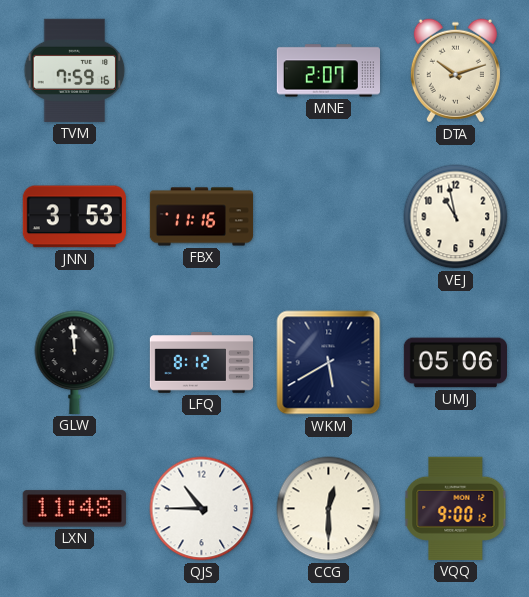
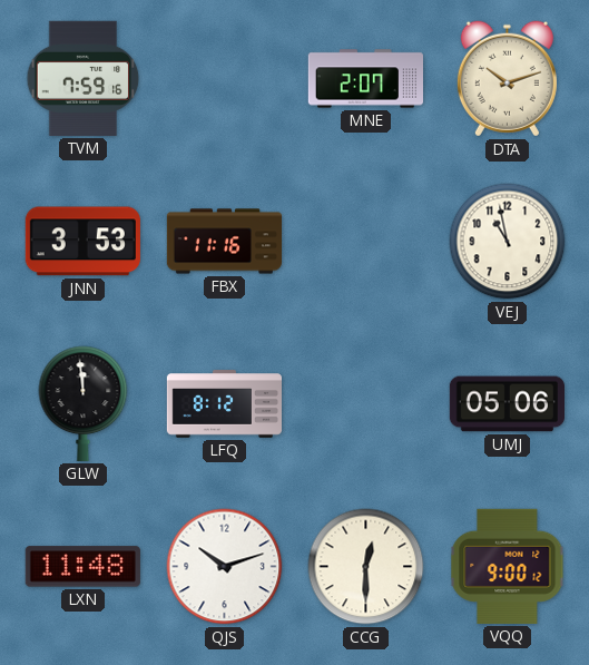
WKM: 5:40 -> none (329, 363)
QJS: 10:45 -> 10:12 (225, 567)
